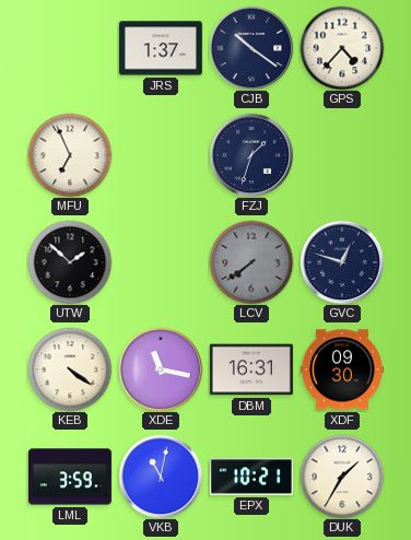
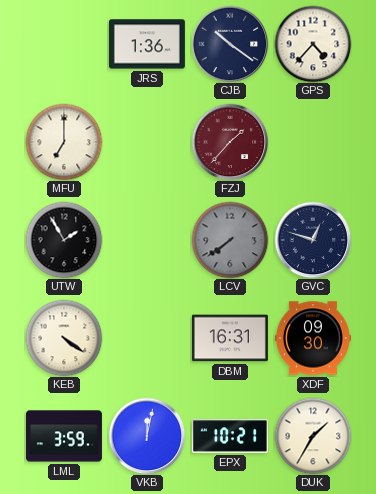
JRS: 1:37 -> 1:36 (147, 44)
MFU: 6:56 -> 7:00 (64, 142)
FZJ: 1:33 -> 1:37 (230, 142)
FZJ dial: navy -> burgundy (230, 142)
UTW: 1:52 -> 1:55 (64, 240)
XDE: 11:17 -> none (161, 369)
VKB: 11:02 -> 12:02 (147, 436)
